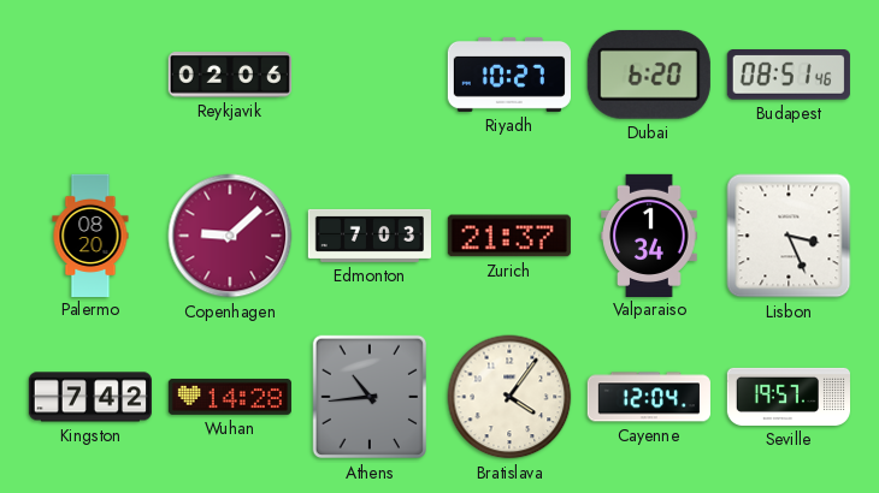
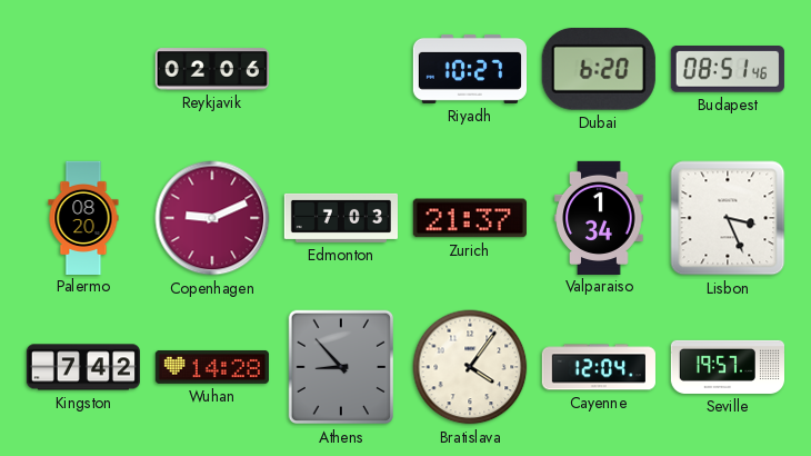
Copenhagen: 9:08 -> 9:11 (212, 218)
Athens: 10:44 -> 8:53 (340, 367)
